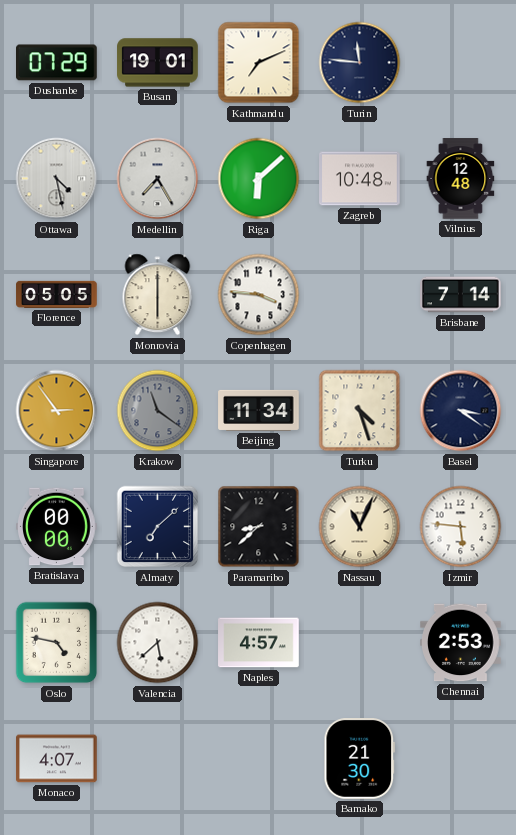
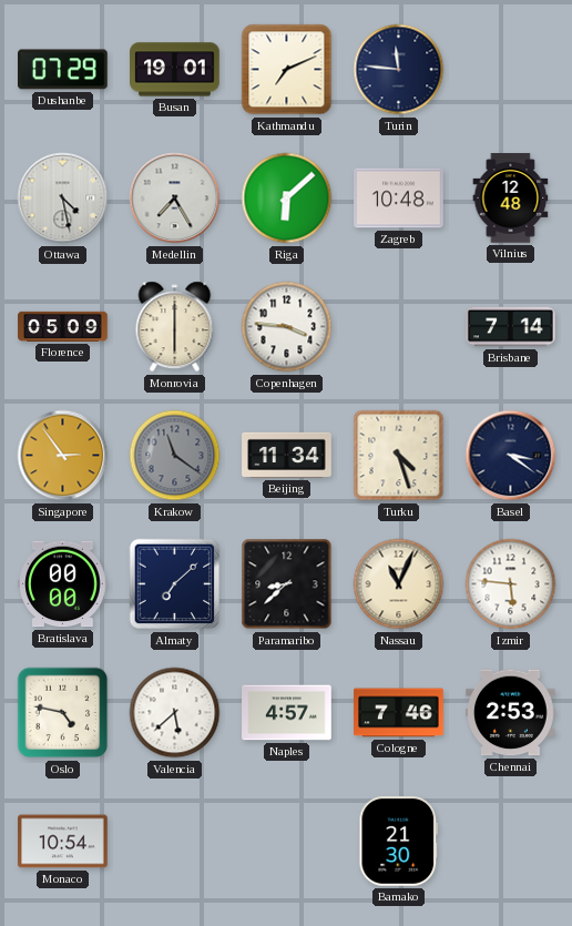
Florence: 05:05 -> 05:09 (63, 326)
Cologne: none -> 7:46 (399, 713)
Monaco: 4:07 -> 10:54 (63, 842)
